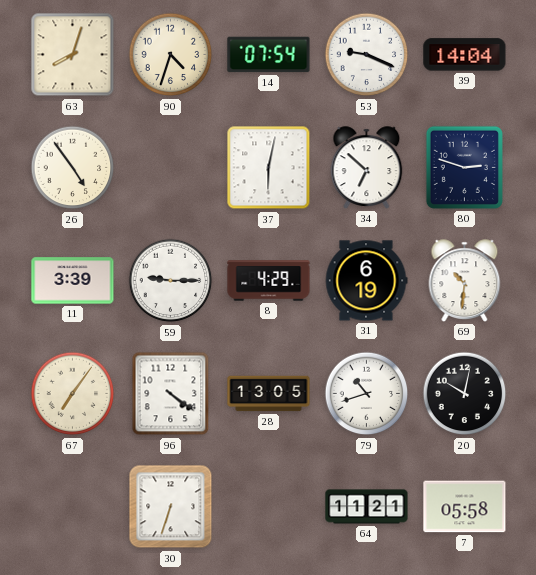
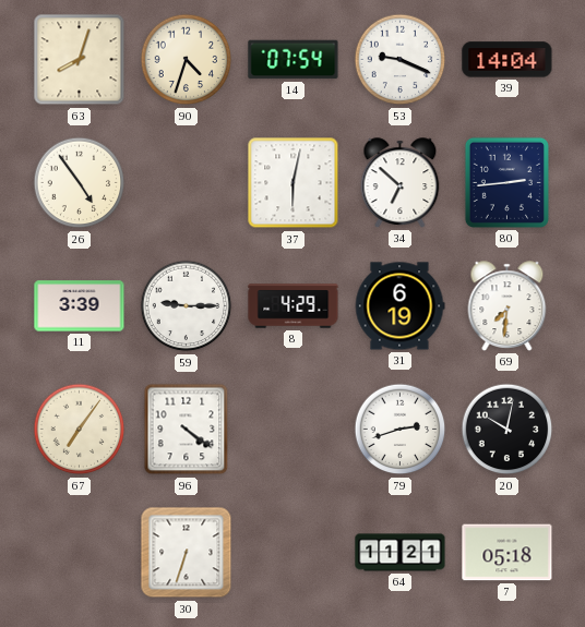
80: 2:48 -> 2:44 (506, 182)
69: 10:31 -> 7:31 (508, 306)
28: 13:05 -> none (269, 394)
79: 10:42 -> 2:42 (401, 430)
7: 05:58 -> 05:18 (508, 553)
